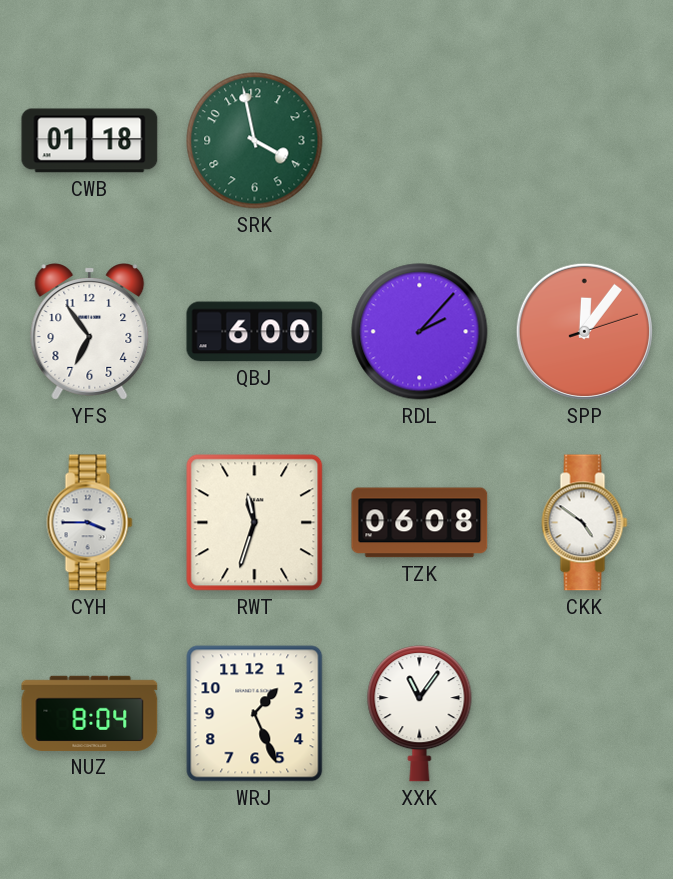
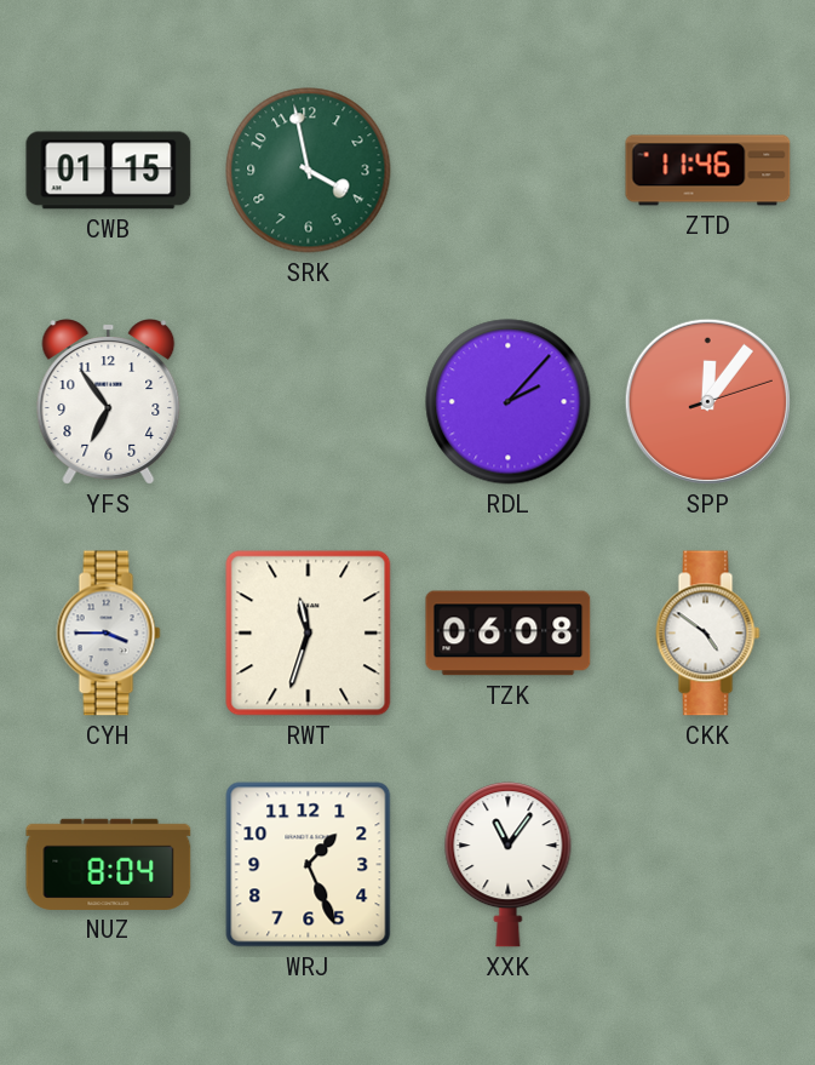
CWB: 01:18 -> 01:15 (109, 171)
ZTD: none -> 11:46 (708, 171)
QBJ: 6:00 -> none (255, 332)
